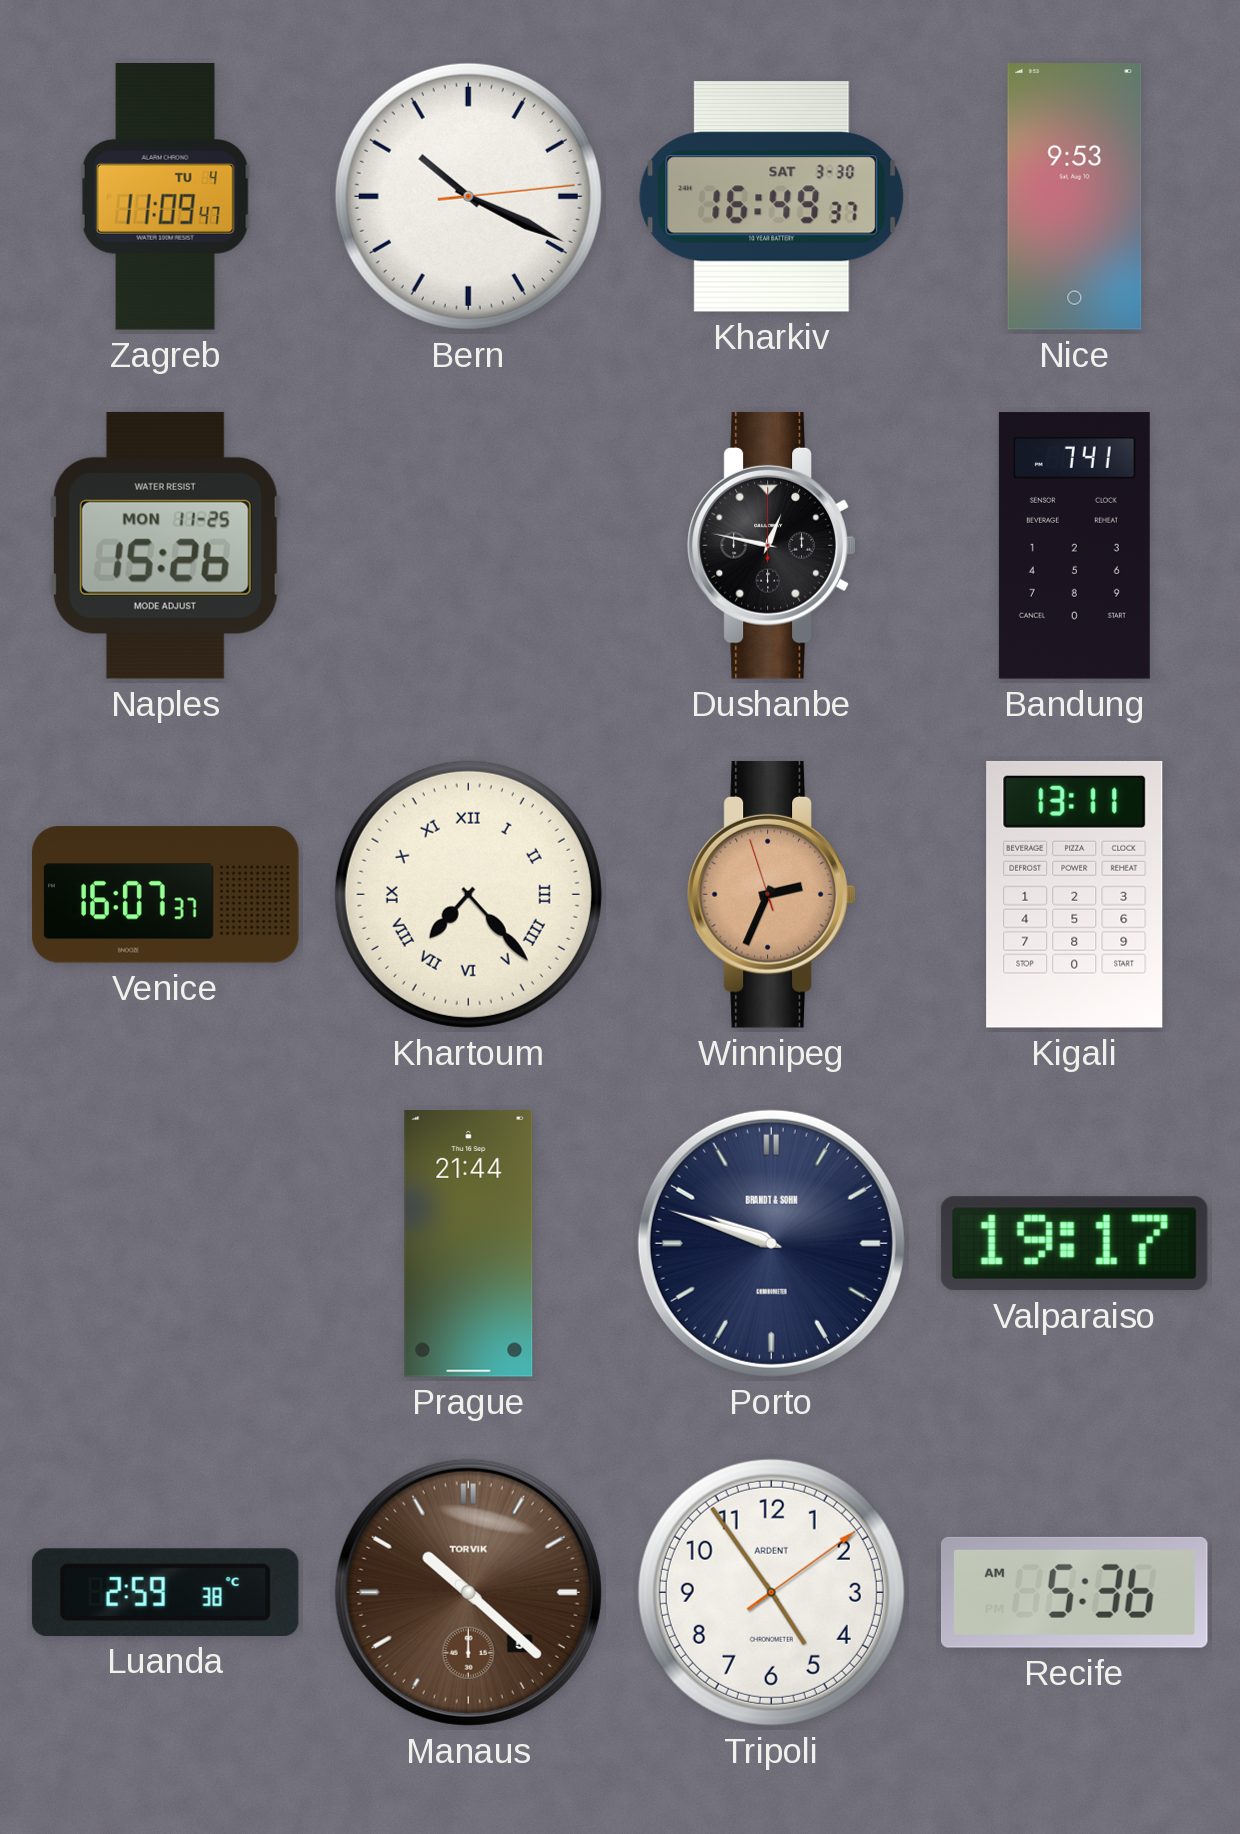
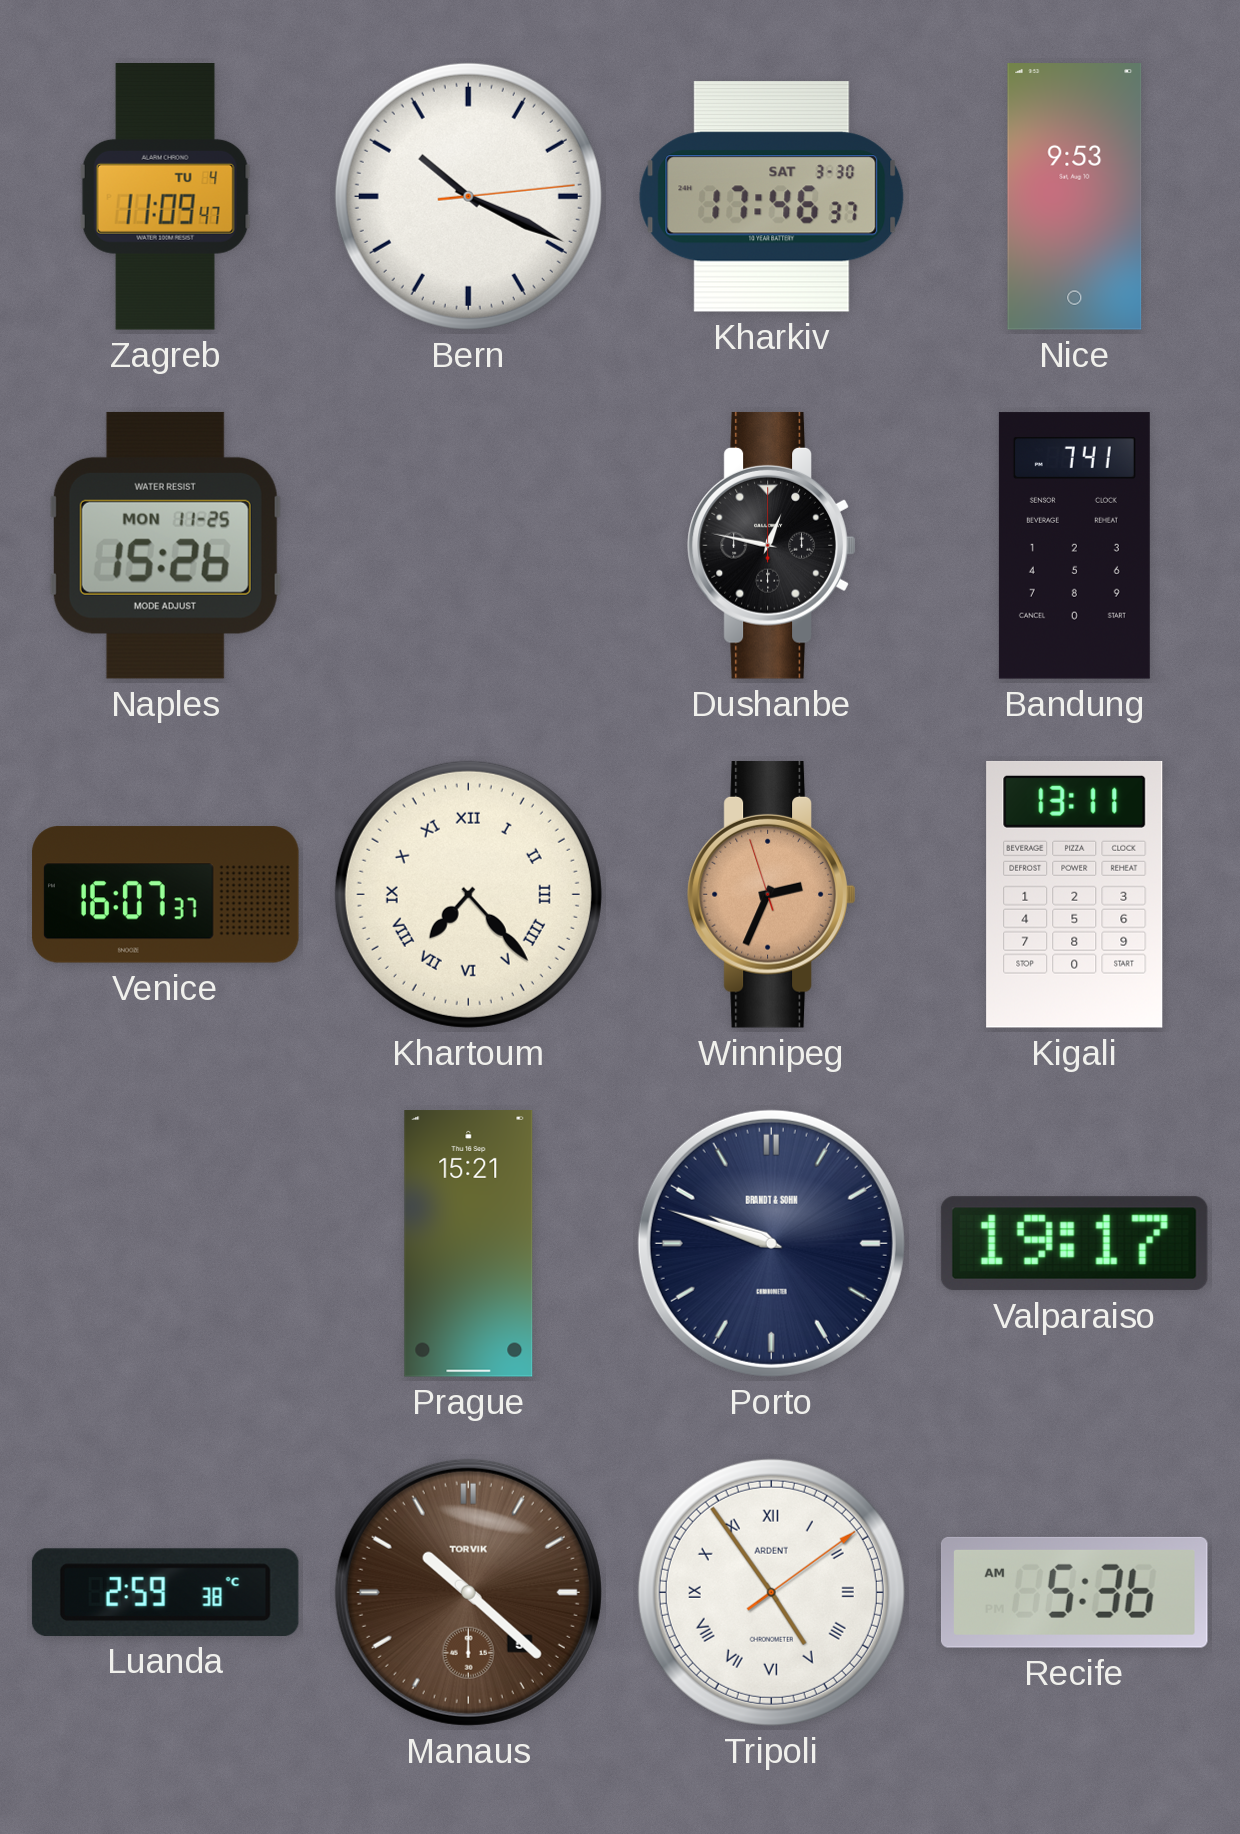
Kharkiv: 16:49 -> 17:46 (772, 197)
Prague: 21:44 -> 15:21 (469, 1244)
Tripoli numerals: Arabic -> Roman (771, 1592)
